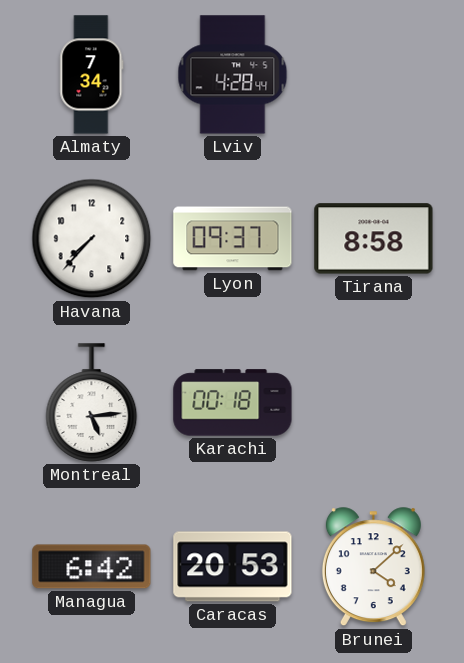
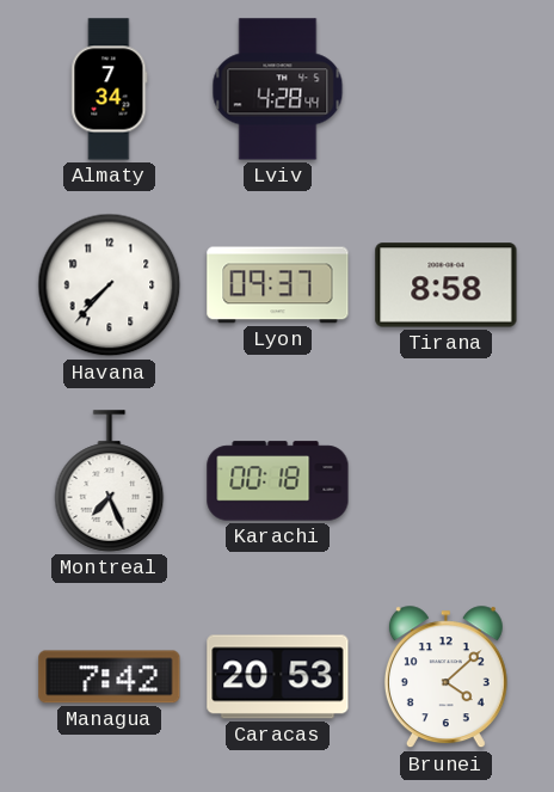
Montreal: 5:14 -> 7:26 (110, 481)
Managua: 6:42 -> 7:42 (110, 677)
